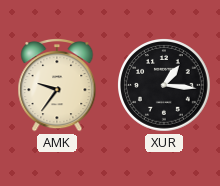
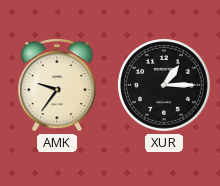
XUR: 1:16 -> 1:15 (165, 86)
